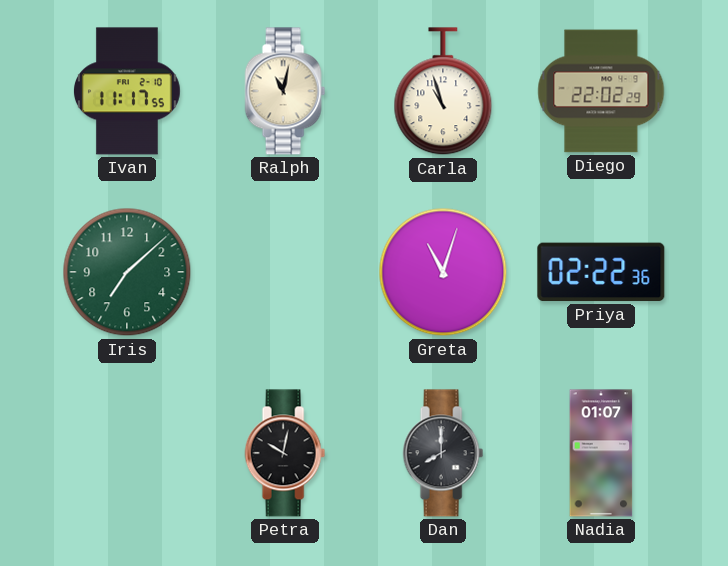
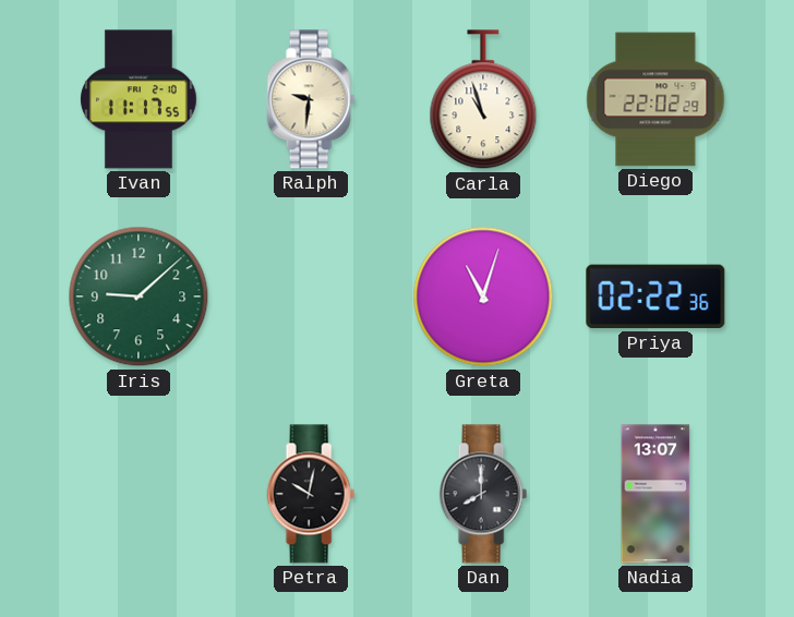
Ralph: 11:02 -> 9:31 (311, 99)
Iris: 7:08 -> 9:08 (139, 297)
Nadia: 01:07 -> 13:07 (655, 494)
